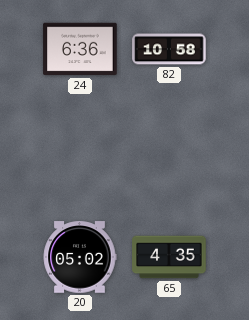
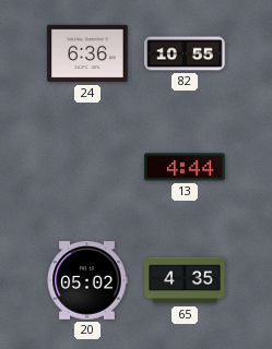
82: 10:58 -> 10:55 (185, 53)
13: none -> 4:44 (185, 167)
